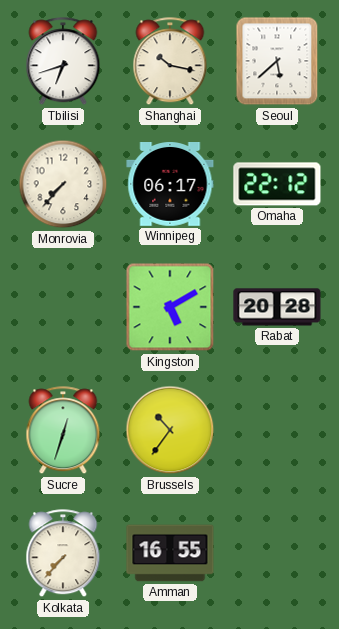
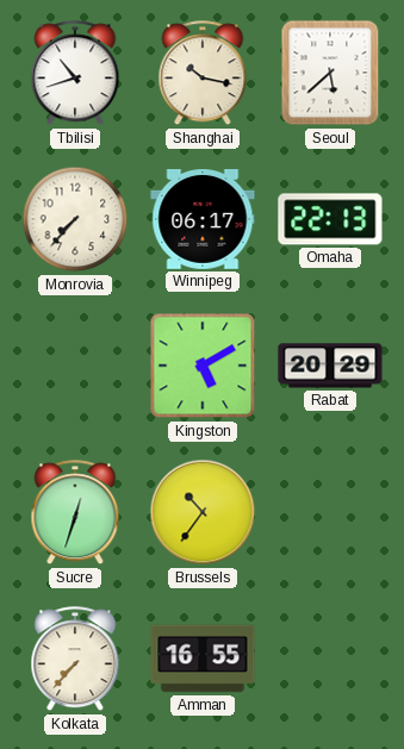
Tbilisi: 6:42 -> 10:42 (75, 74)
Omaha: 22:12 -> 22:13 (330, 219)
Rabat: 20:28 -> 20:29 (330, 366)
